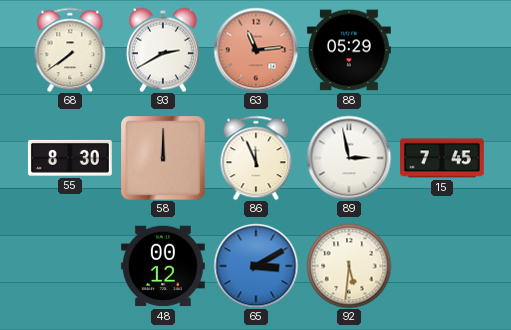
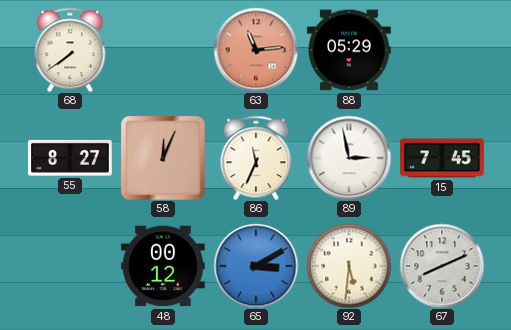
93: 2:40 -> none (163, 50)
55: 8:30 -> 8:27 (70, 158)
58: 12:00 -> 12:04 (163, 158)
86: 11:56 -> 11:34 (256, 158)
67: none -> 8:11 (442, 266)
